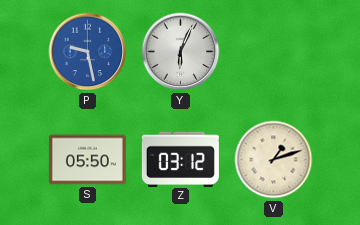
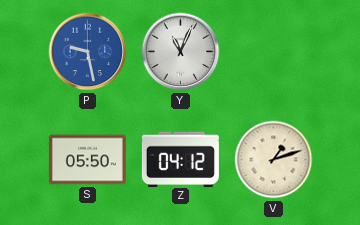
Y: 6:04 -> 11:04 (181, 52)
Z: 03:12 -> 04:12 (180, 159)
